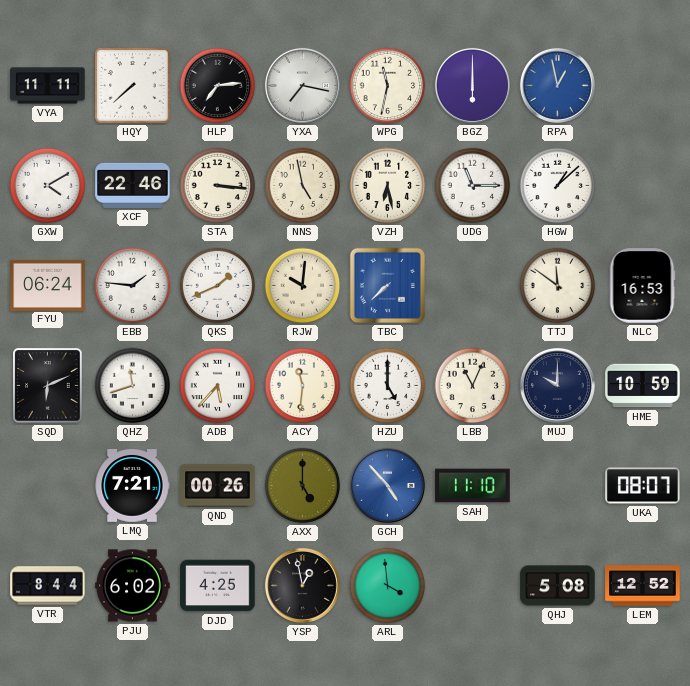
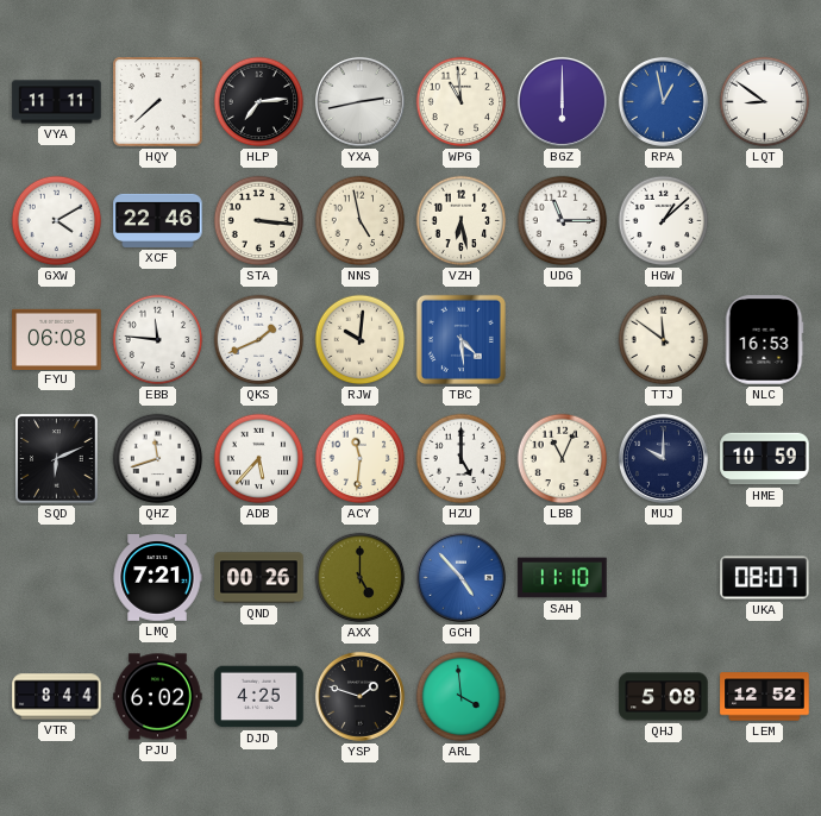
YXA: 7:17 -> 2:43 (359, 101)
WPG: 11:32 -> 10:59 (462, 102)
LQT: none -> 8:51 (765, 102)
FYU: 06:24 -> 06:08 (57, 339)
EBB: 1:46 -> 11:46 (158, 340)
TBC: 7:38 -> 4:29 (460, 339)
YSP: 12:58 -> 1:48 (359, 696)
